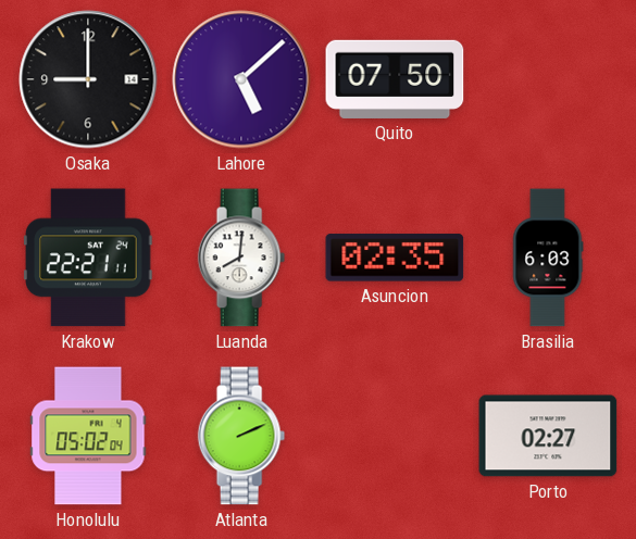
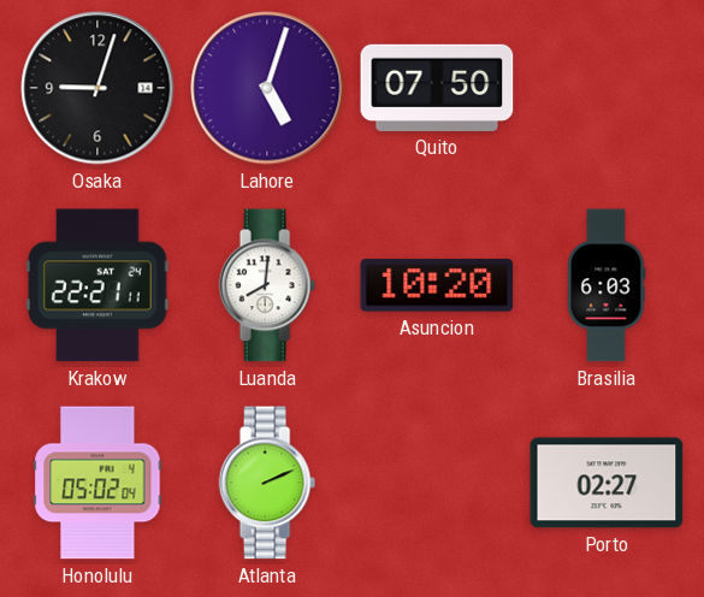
Osaka: 9:00 -> 9:03 (97, 88)
Lahore: 5:08 -> 5:03 (267, 88)
Asuncion: 02:35 -> 10:20 (437, 285)
